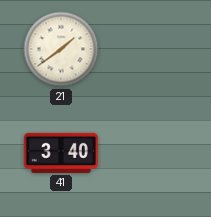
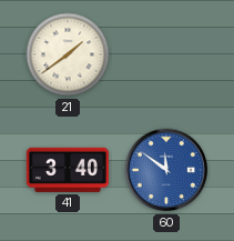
60: none -> 11:51 (166, 170)
